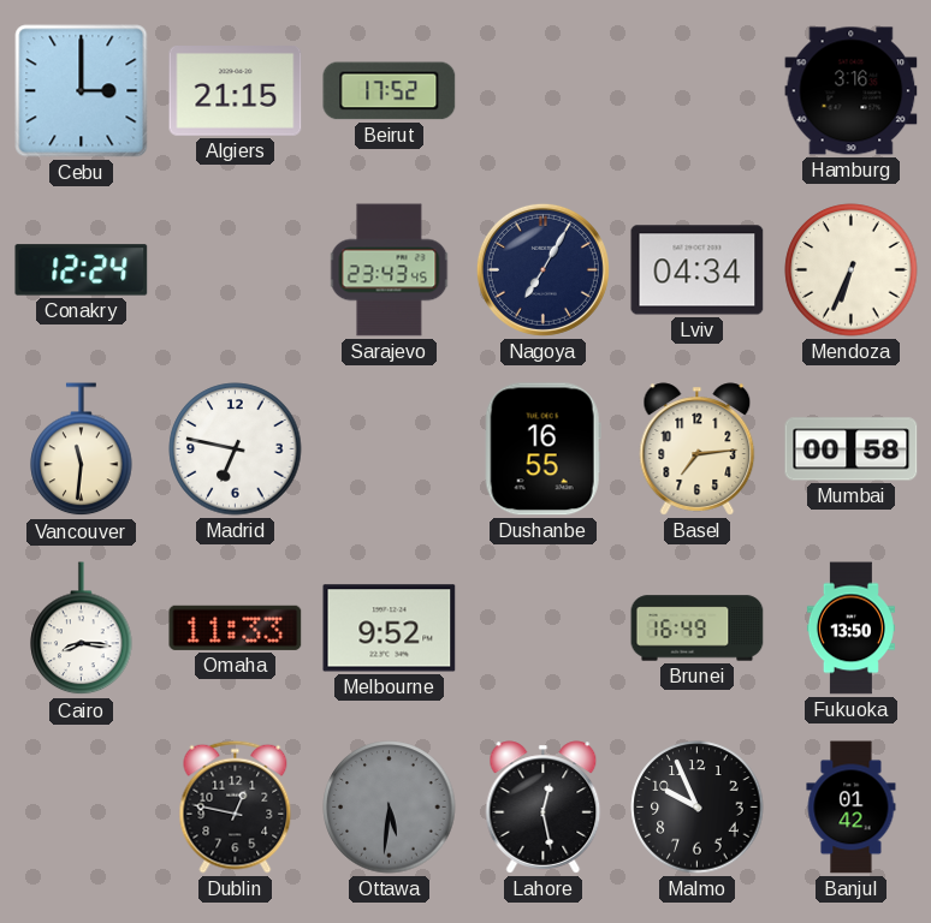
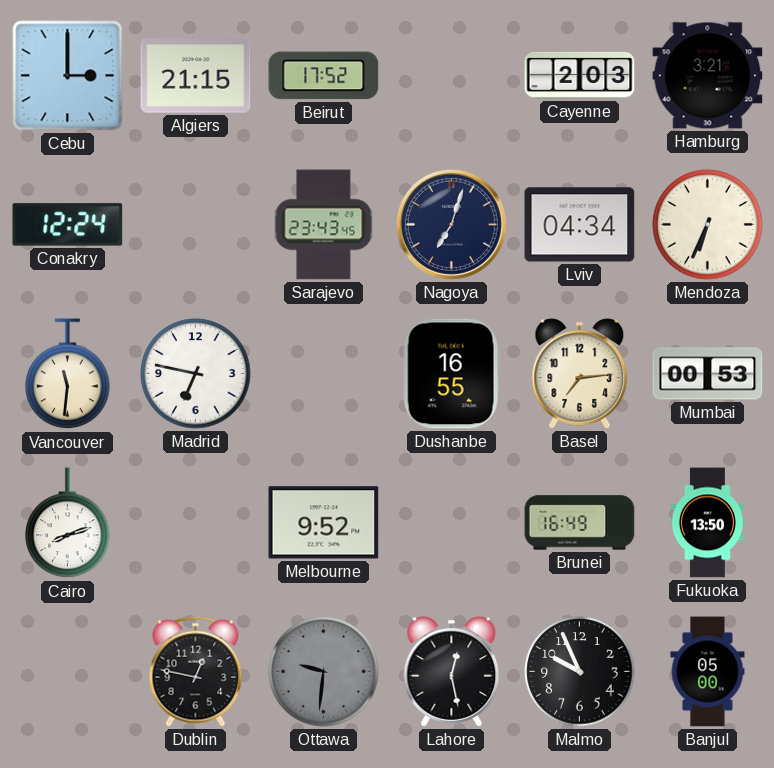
Cayenne: none -> 2:03 (580, 75)
Hamburg: 3:16 -> 3:21 (708, 76)
Nagoya: 7:05 -> 7:03 (451, 224)
Mumbai: 00:58 -> 00:53 (708, 374)
Cairo: 8:16 -> 8:12 (68, 523)
Omaha: 11:33 -> none (236, 627)
Ottawa: 5:31 -> 9:31 (324, 672)
Banjul: 01:42 -> 05:00 (708, 672)
